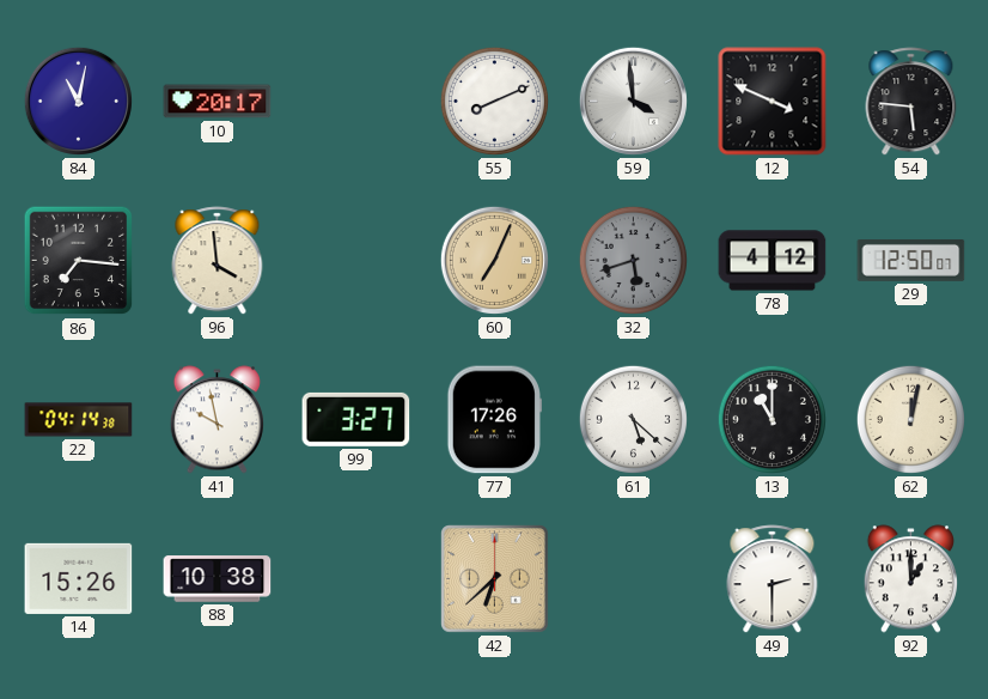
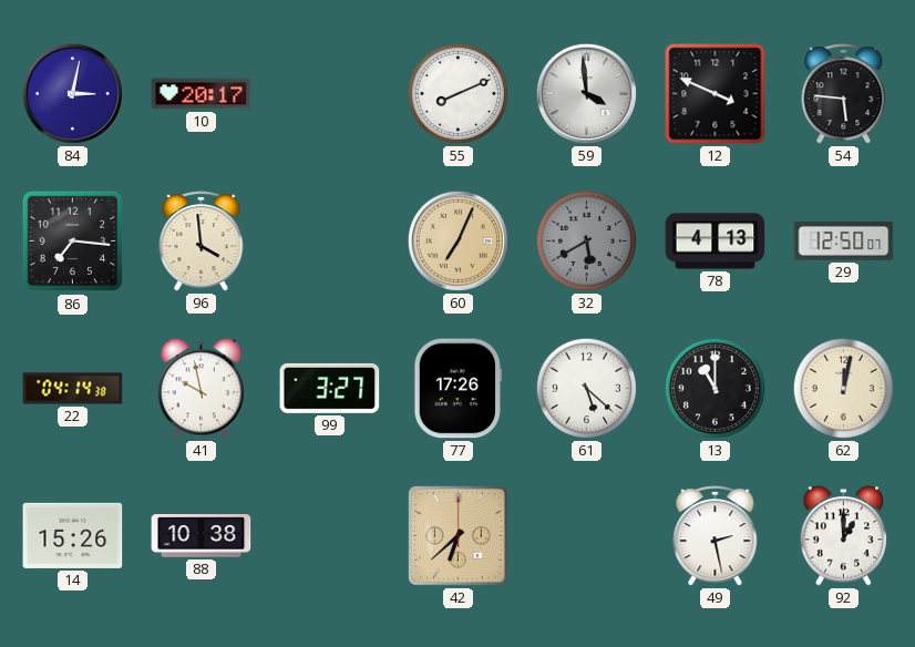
84: 11:02 -> 3:02 (72, 93)
32: 5:42 -> 5:40 (586, 240)
78: 4:12 -> 4:13 (716, 242)
49: 2:30 -> 2:28 (716, 536)
